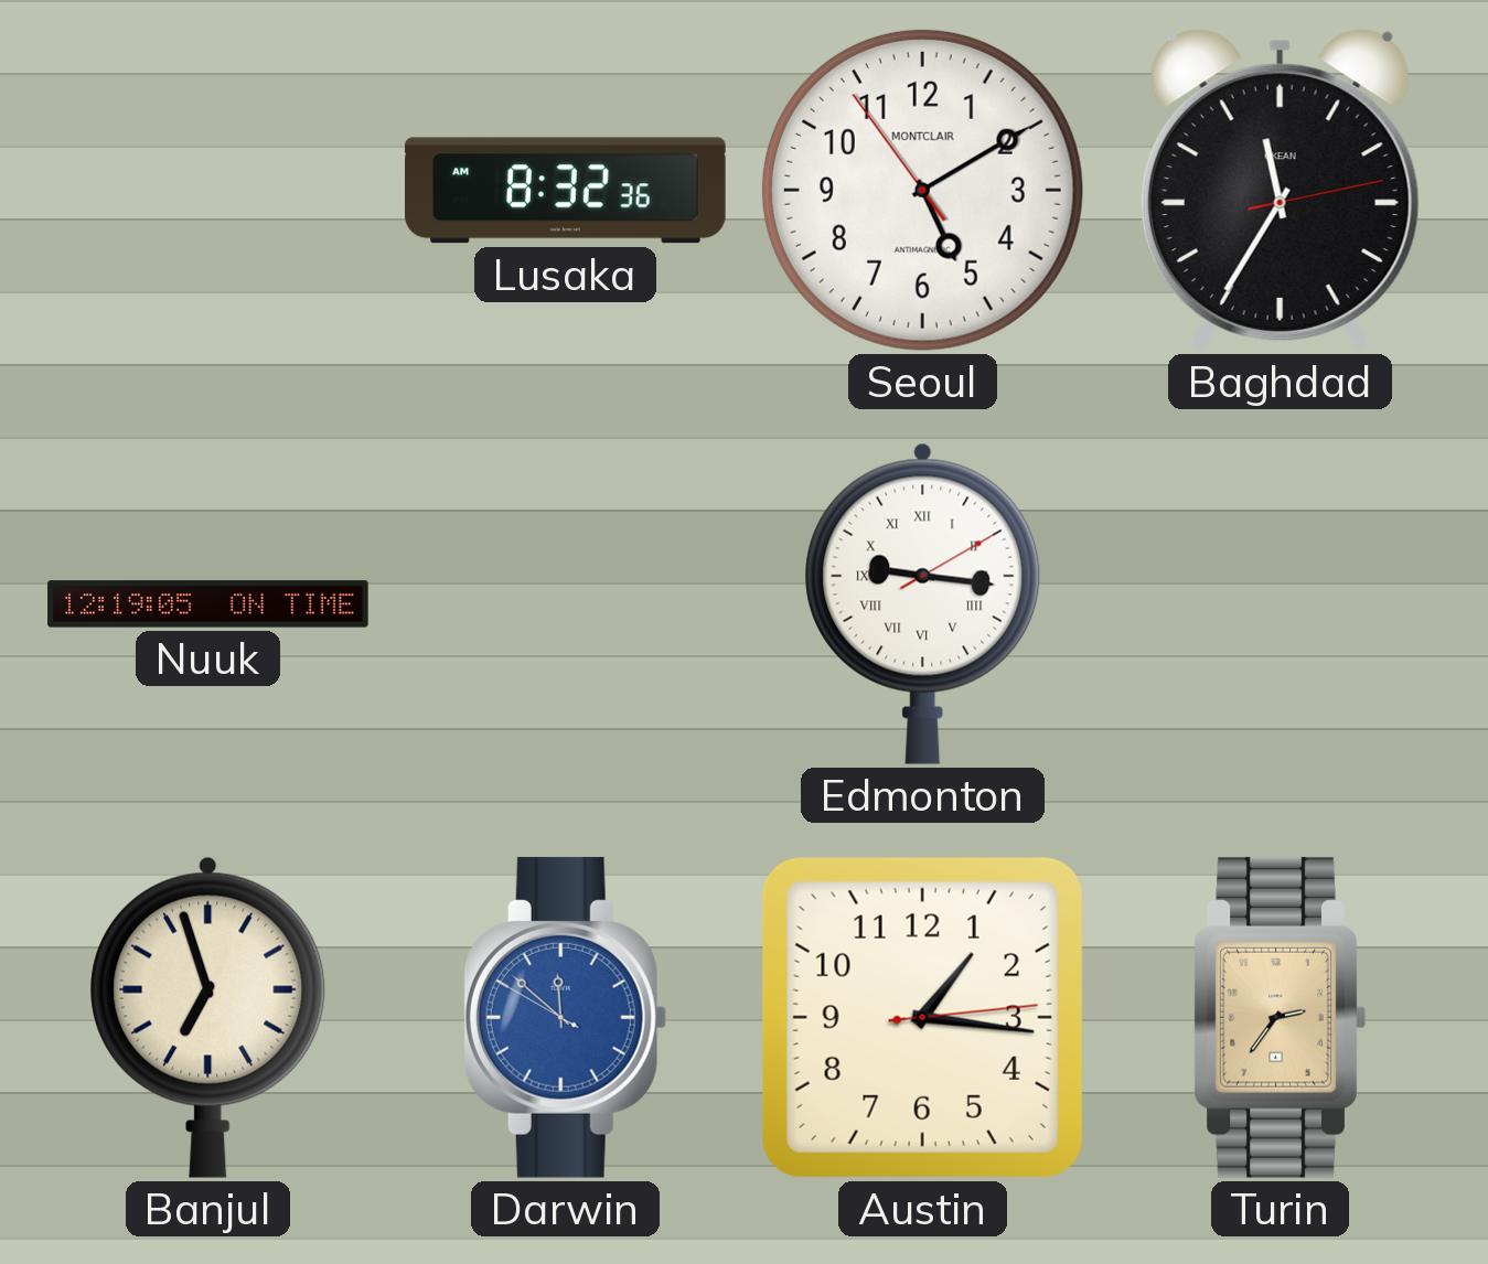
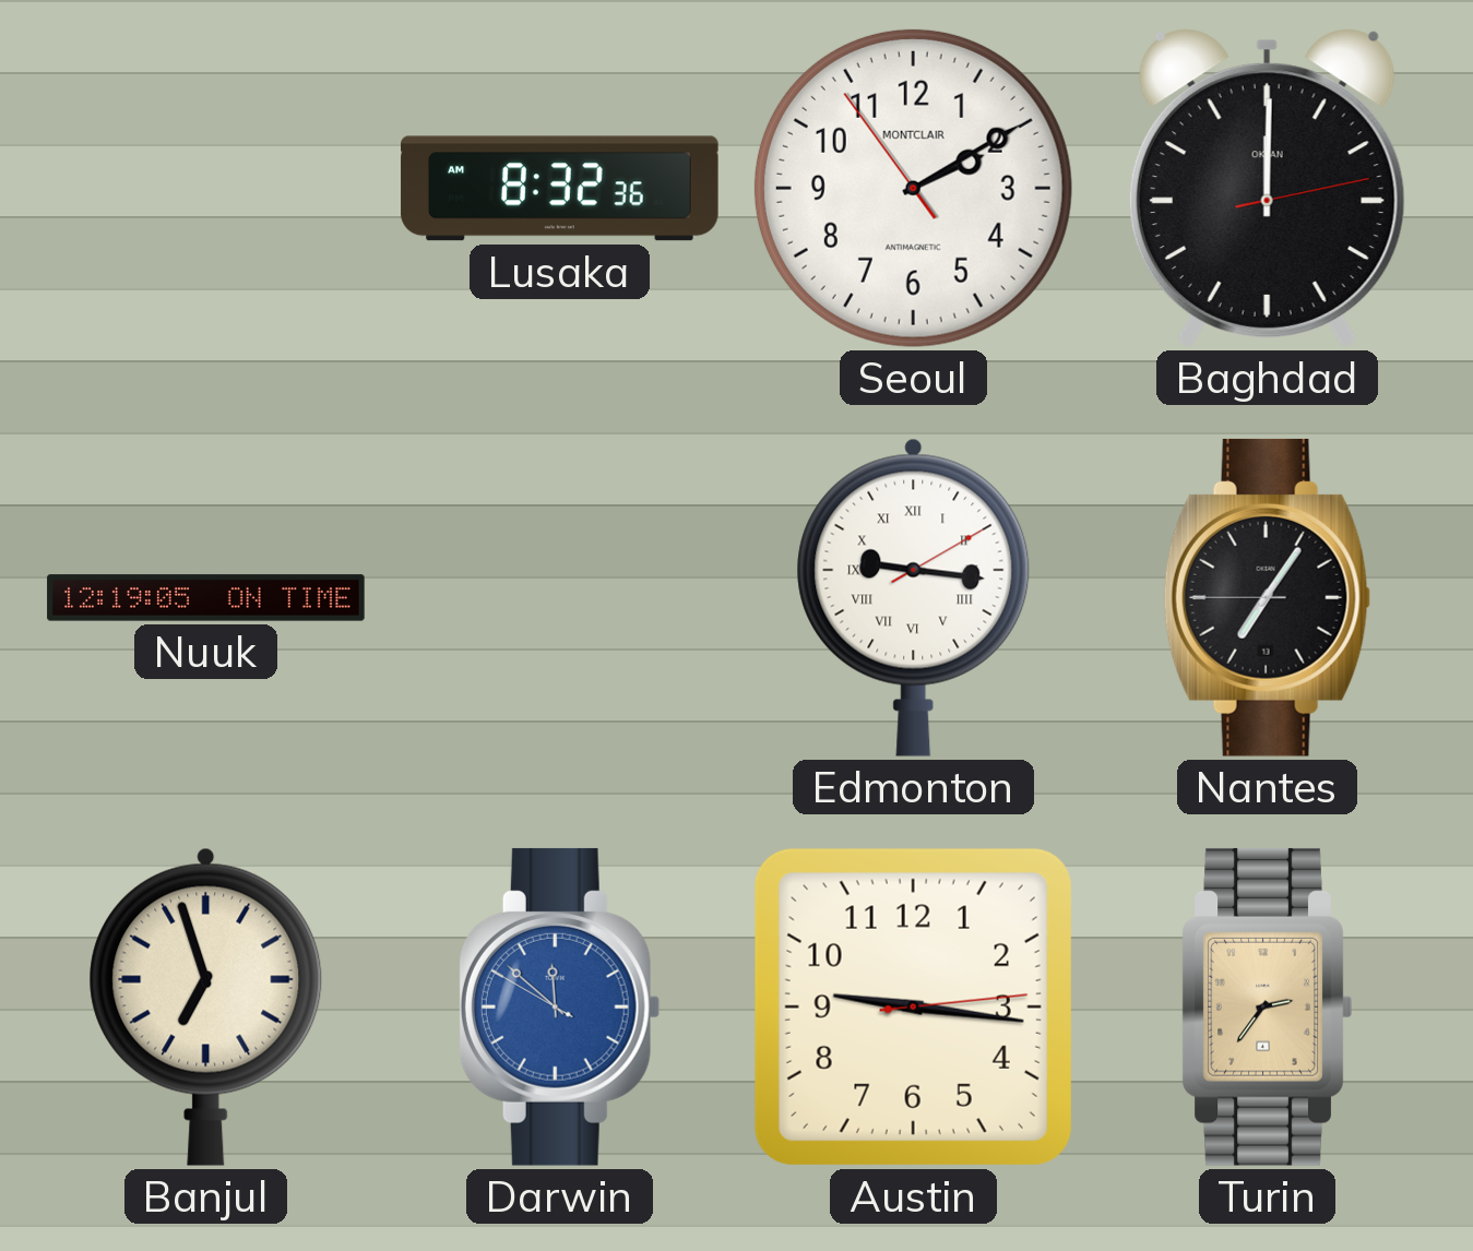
Seoul: 5:09 -> 2:09 (913, 188)
Baghdad: 11:35 -> 12:00 (1267, 188)
Nantes: none -> 7:05 (1267, 597)
Austin: 1:16 -> 9:16 (913, 1006)
